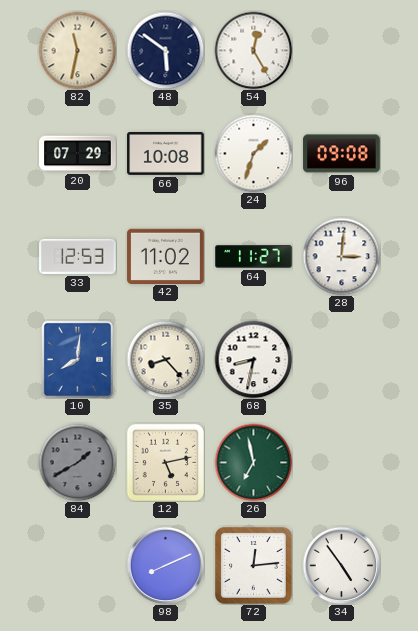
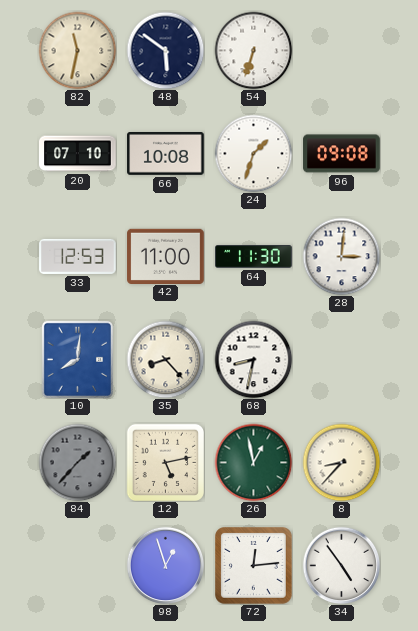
54: 12:25 -> 6:33 (253, 50)
20: 07:29 -> 07:10 (78, 154)
42: 11:02 -> 11:00 (166, 256)
64: 11:27 -> 11:30 (254, 257)
84: 1:40 -> 1:37 (77, 462)
26: 6:58 -> 12:58 (253, 462)
8: none -> 8:37 (341, 462)
98: 8:11 -> 12:57 (165, 565)
